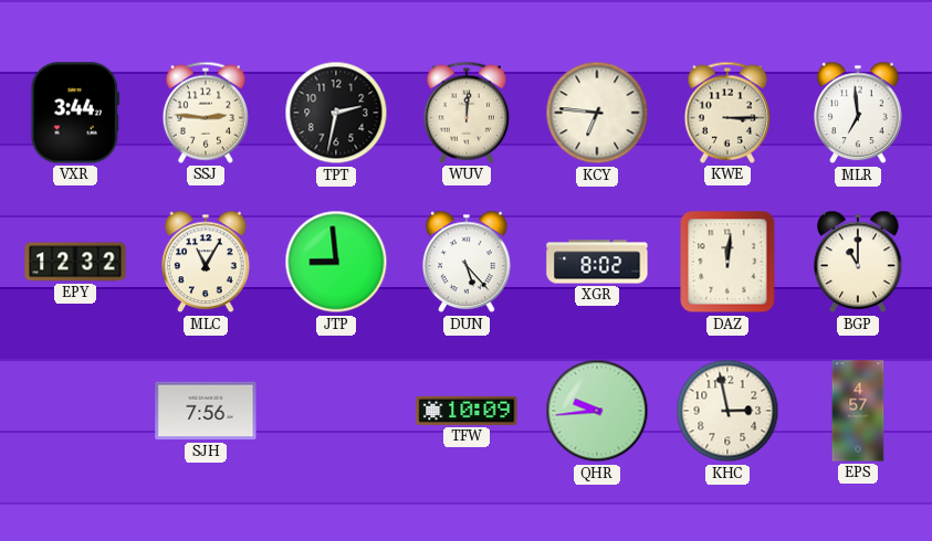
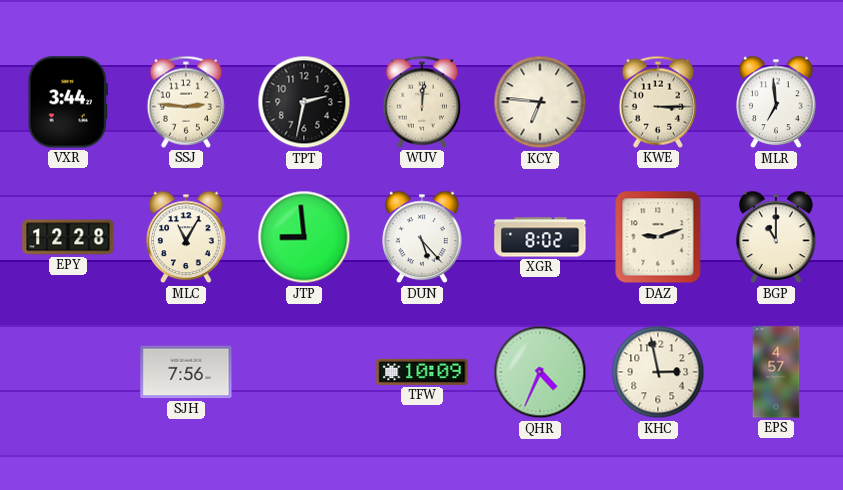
EPY: 12:32 -> 12:28 (68, 237)
DAZ: 12:01 -> 9:12 (658, 237)
QHR: 9:44 -> 4:34 (540, 372)
